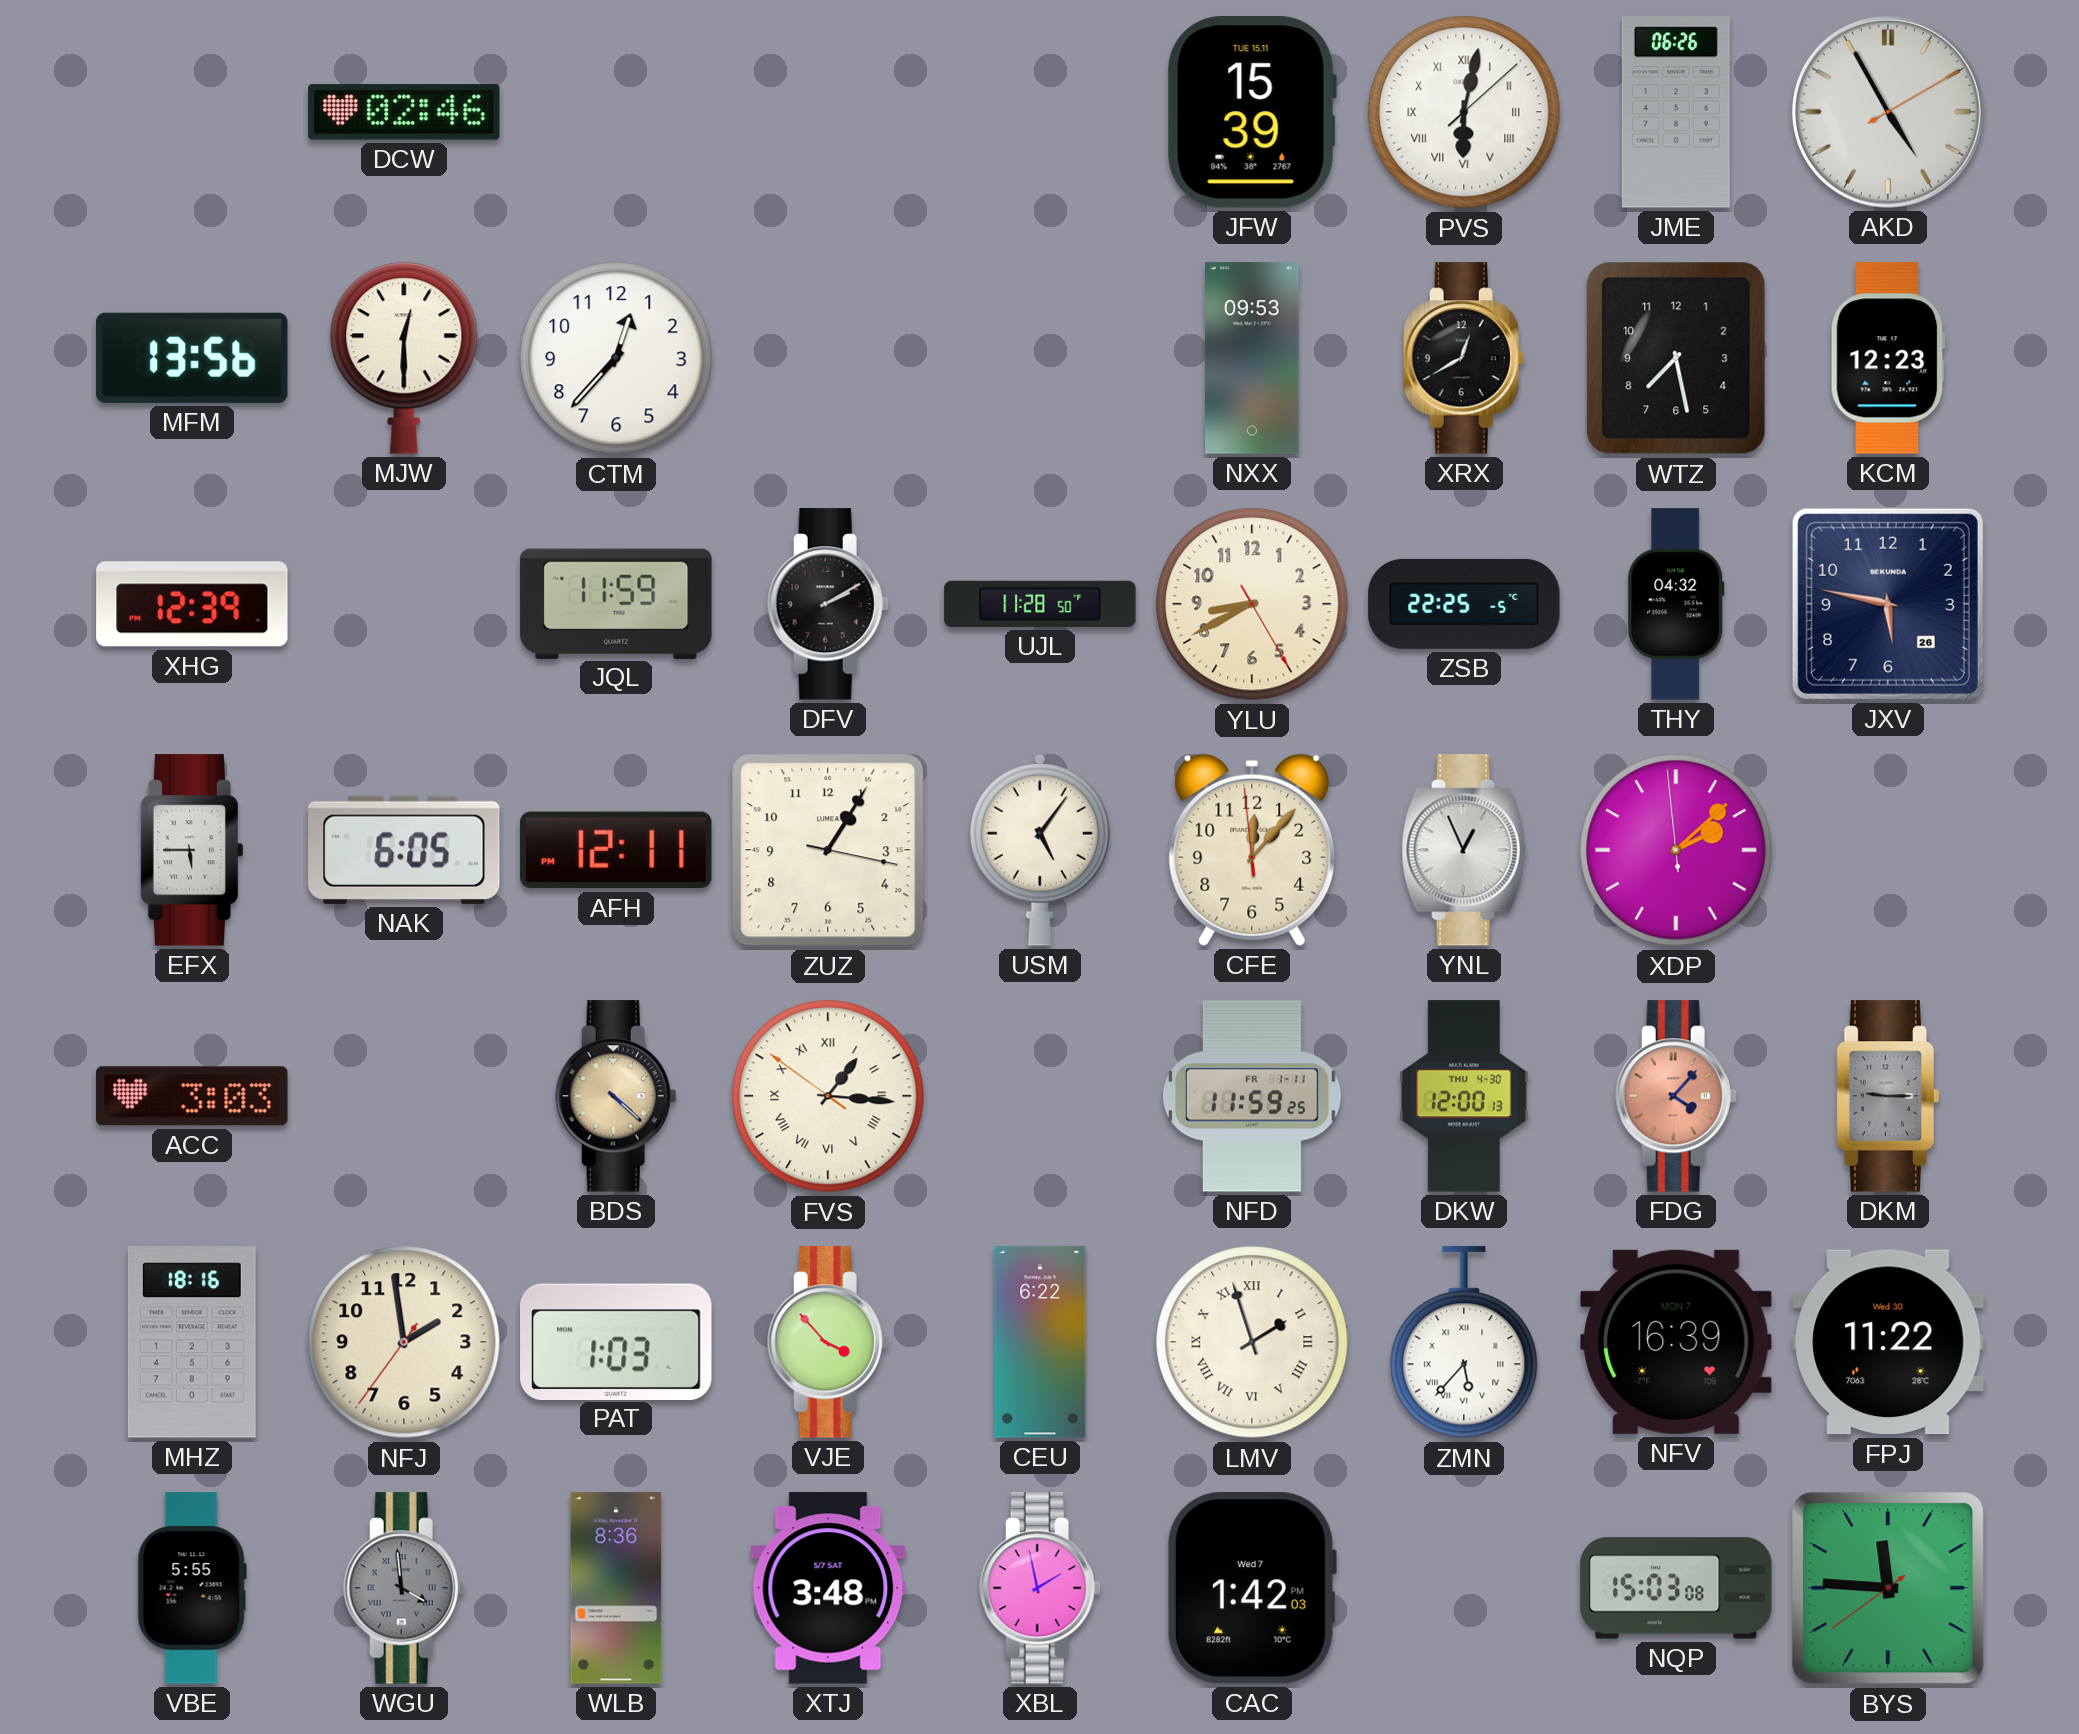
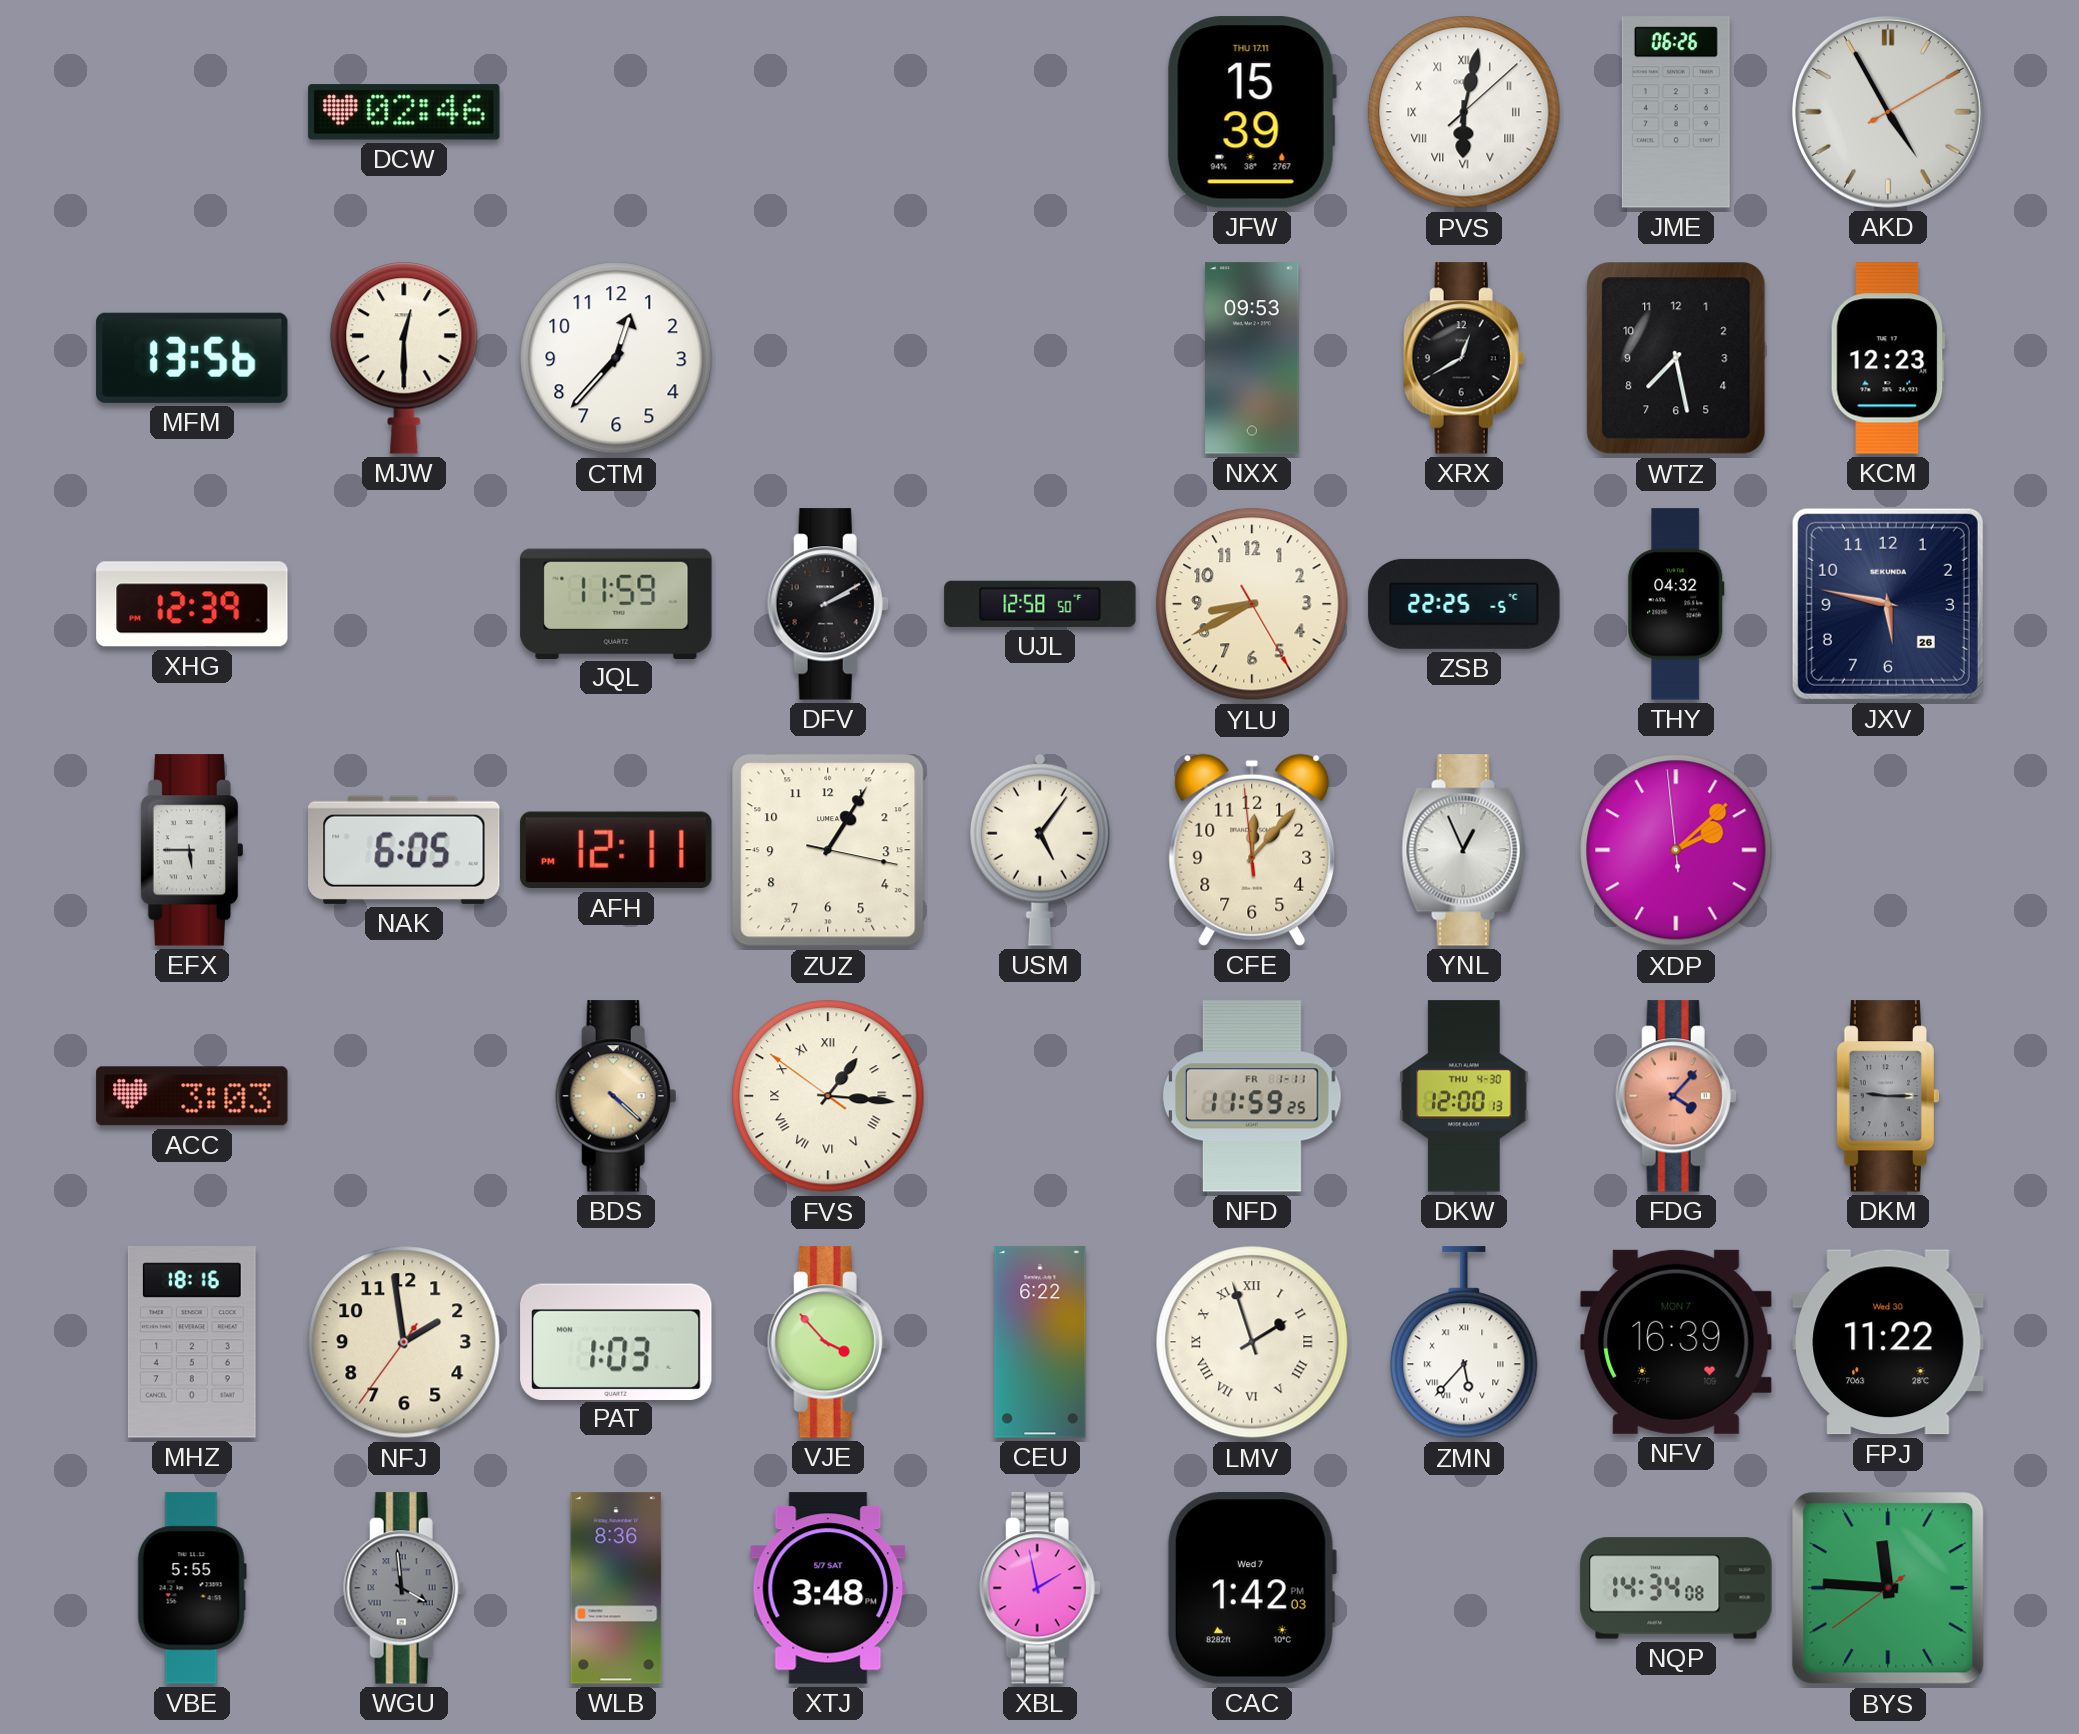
JFW date: TUE 15.11 -> THU 17.11 (1252, 112)
UJL: 11:28 -> 12:58 (1040, 604)
NQP: 15:03 -> 14:34 (1676, 1588)
